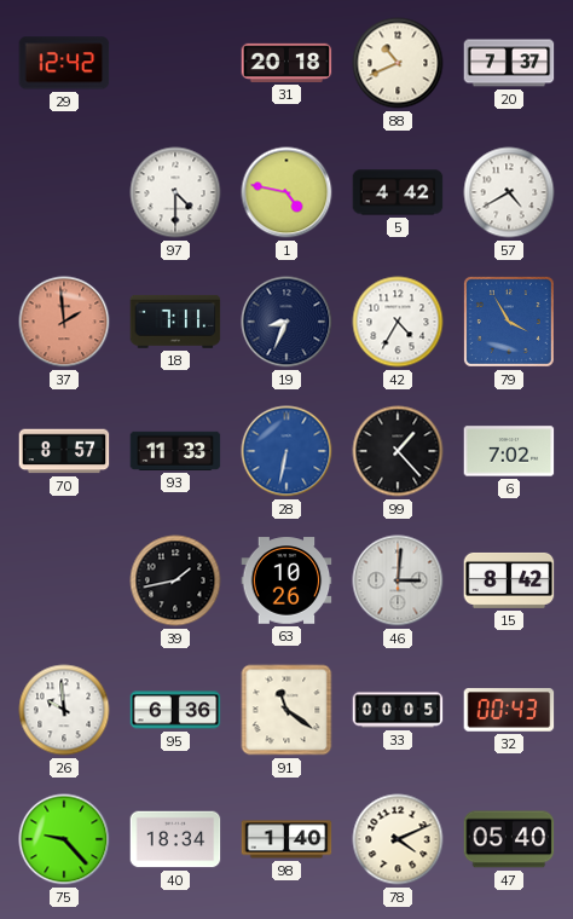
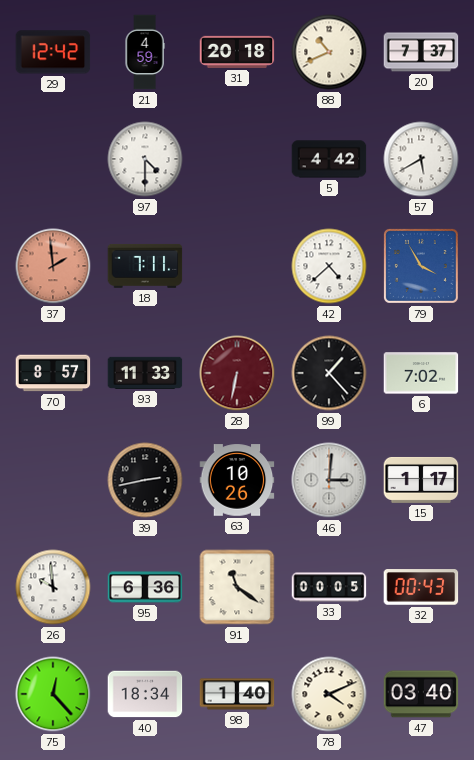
21: none -> 4:59 (145, 52)
1: 4:47 -> none (286, 192)
57: 4:40 -> 5:40 (421, 159)
19: 8:34 -> none (286, 322)
42: 4:35 -> 4:38 (329, 266)
28 dial: blue -> burgundy (237, 373)
39: 1:43 -> 2:43 (145, 480)
15: 8:42 -> 1:17 (421, 480)
75: 9:23 -> 12:23 (53, 694)
47: 05:40 -> 03:40 (421, 694)
